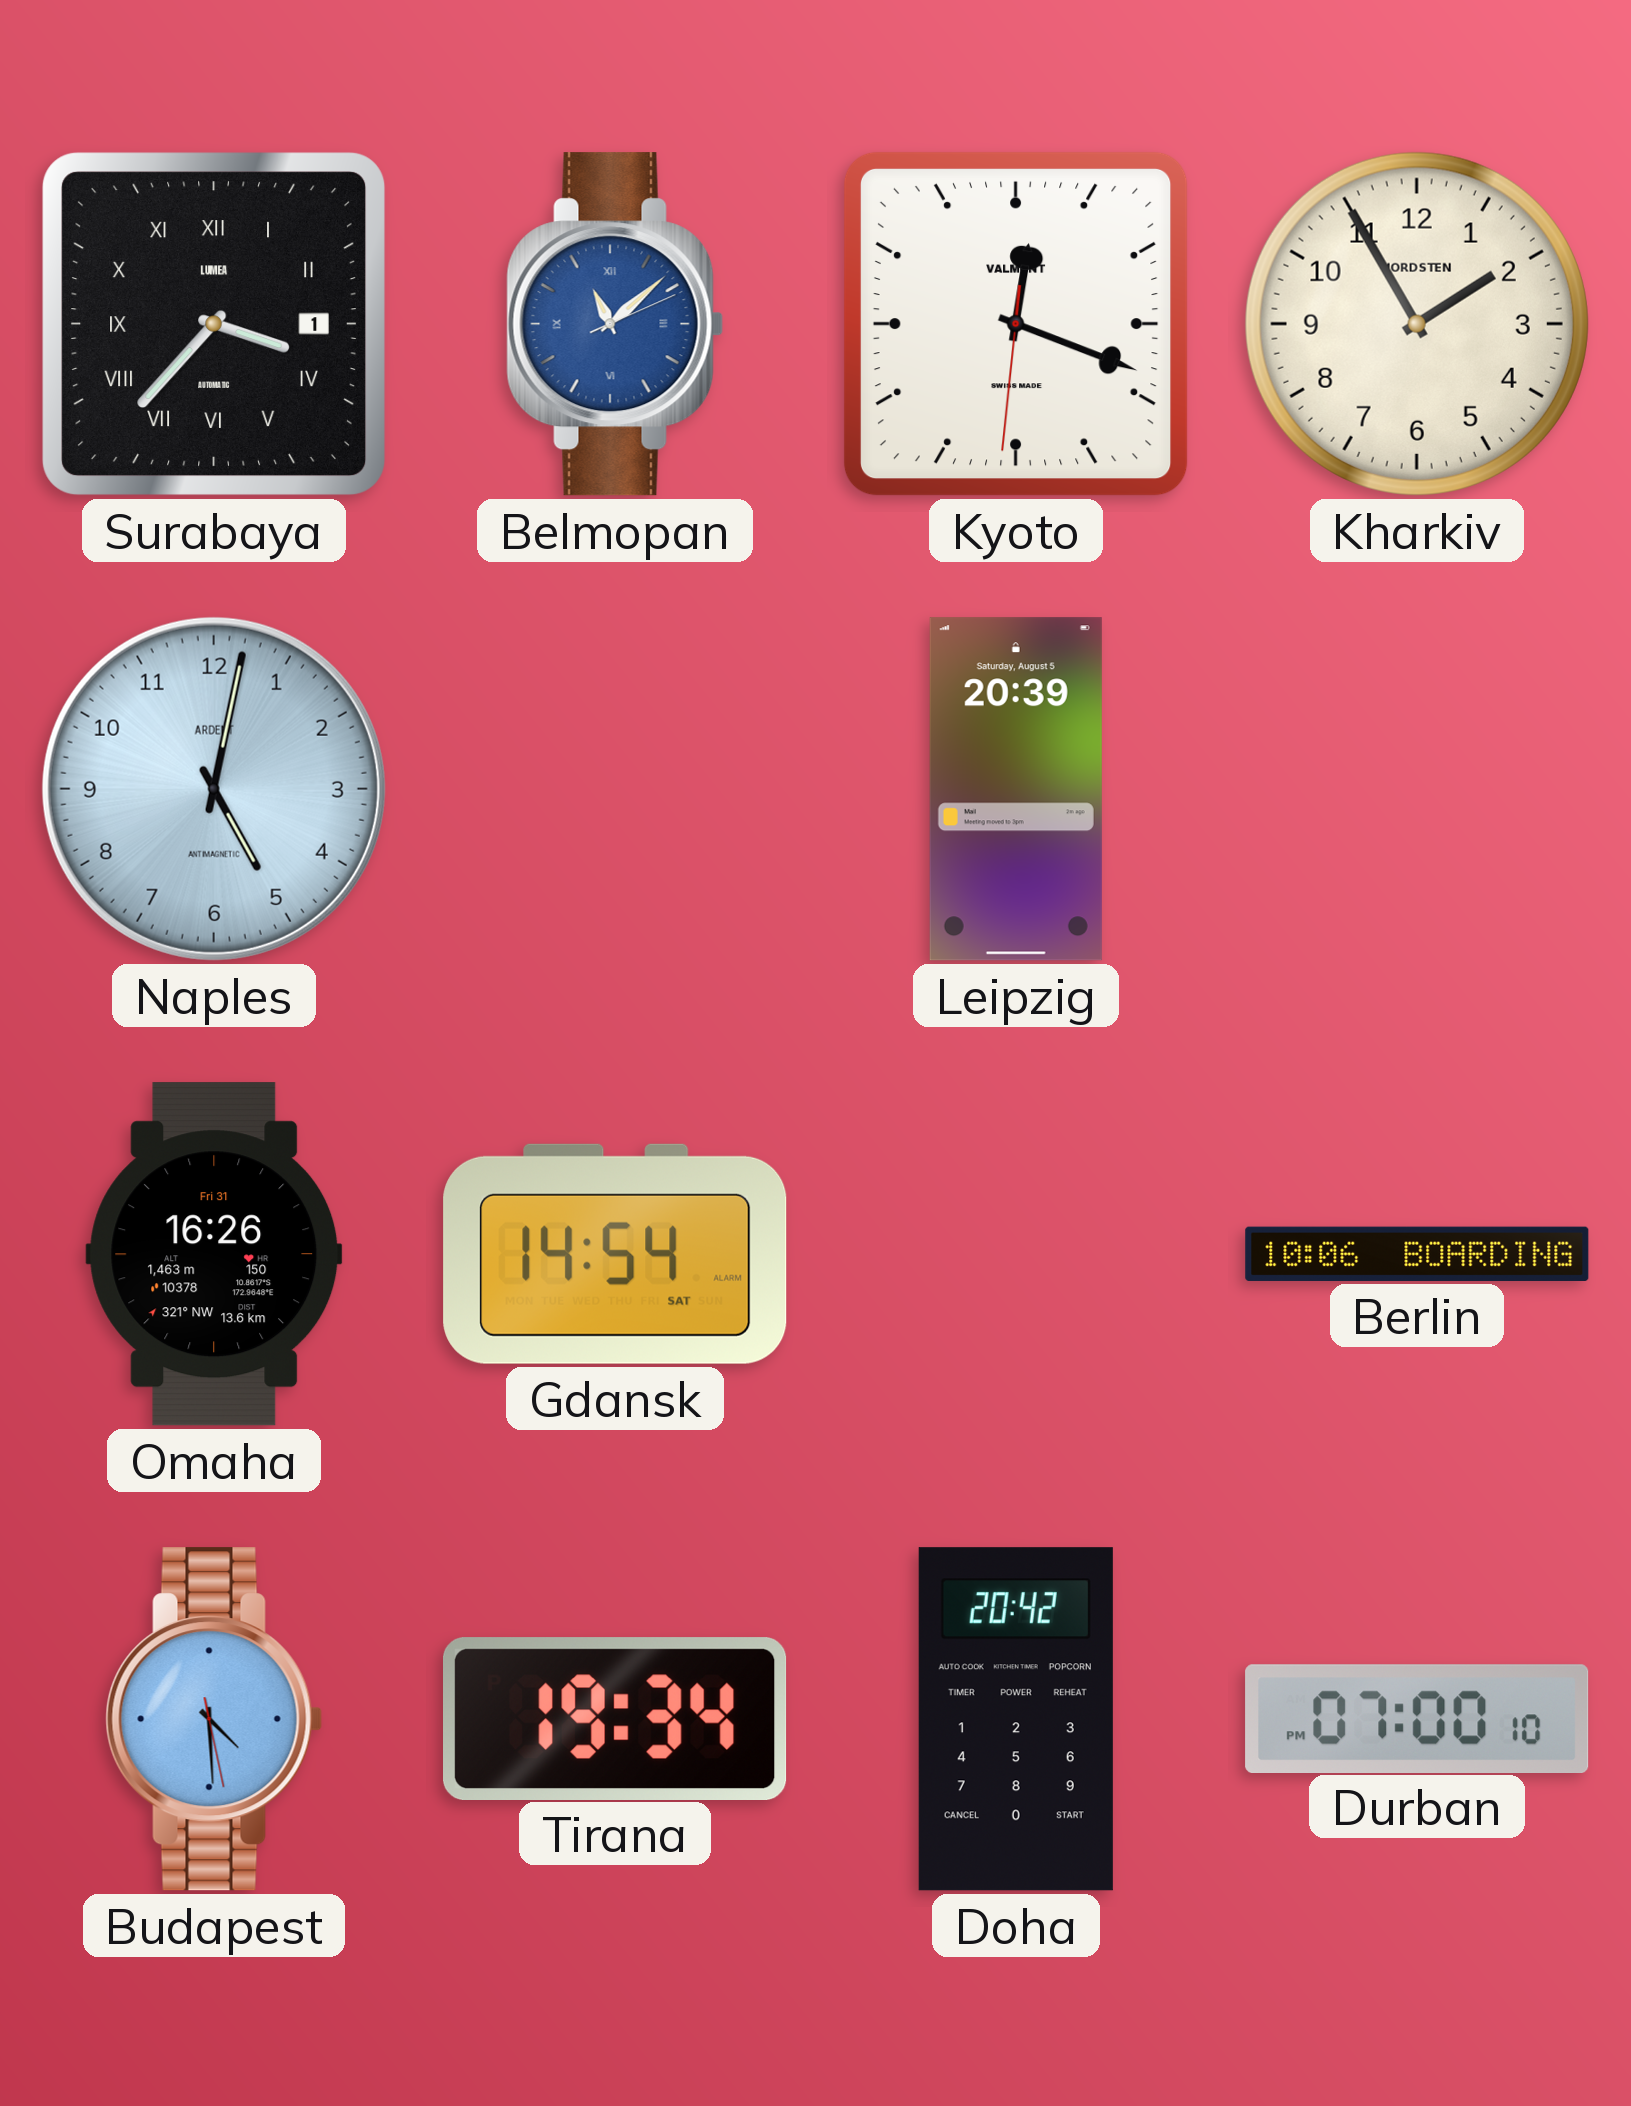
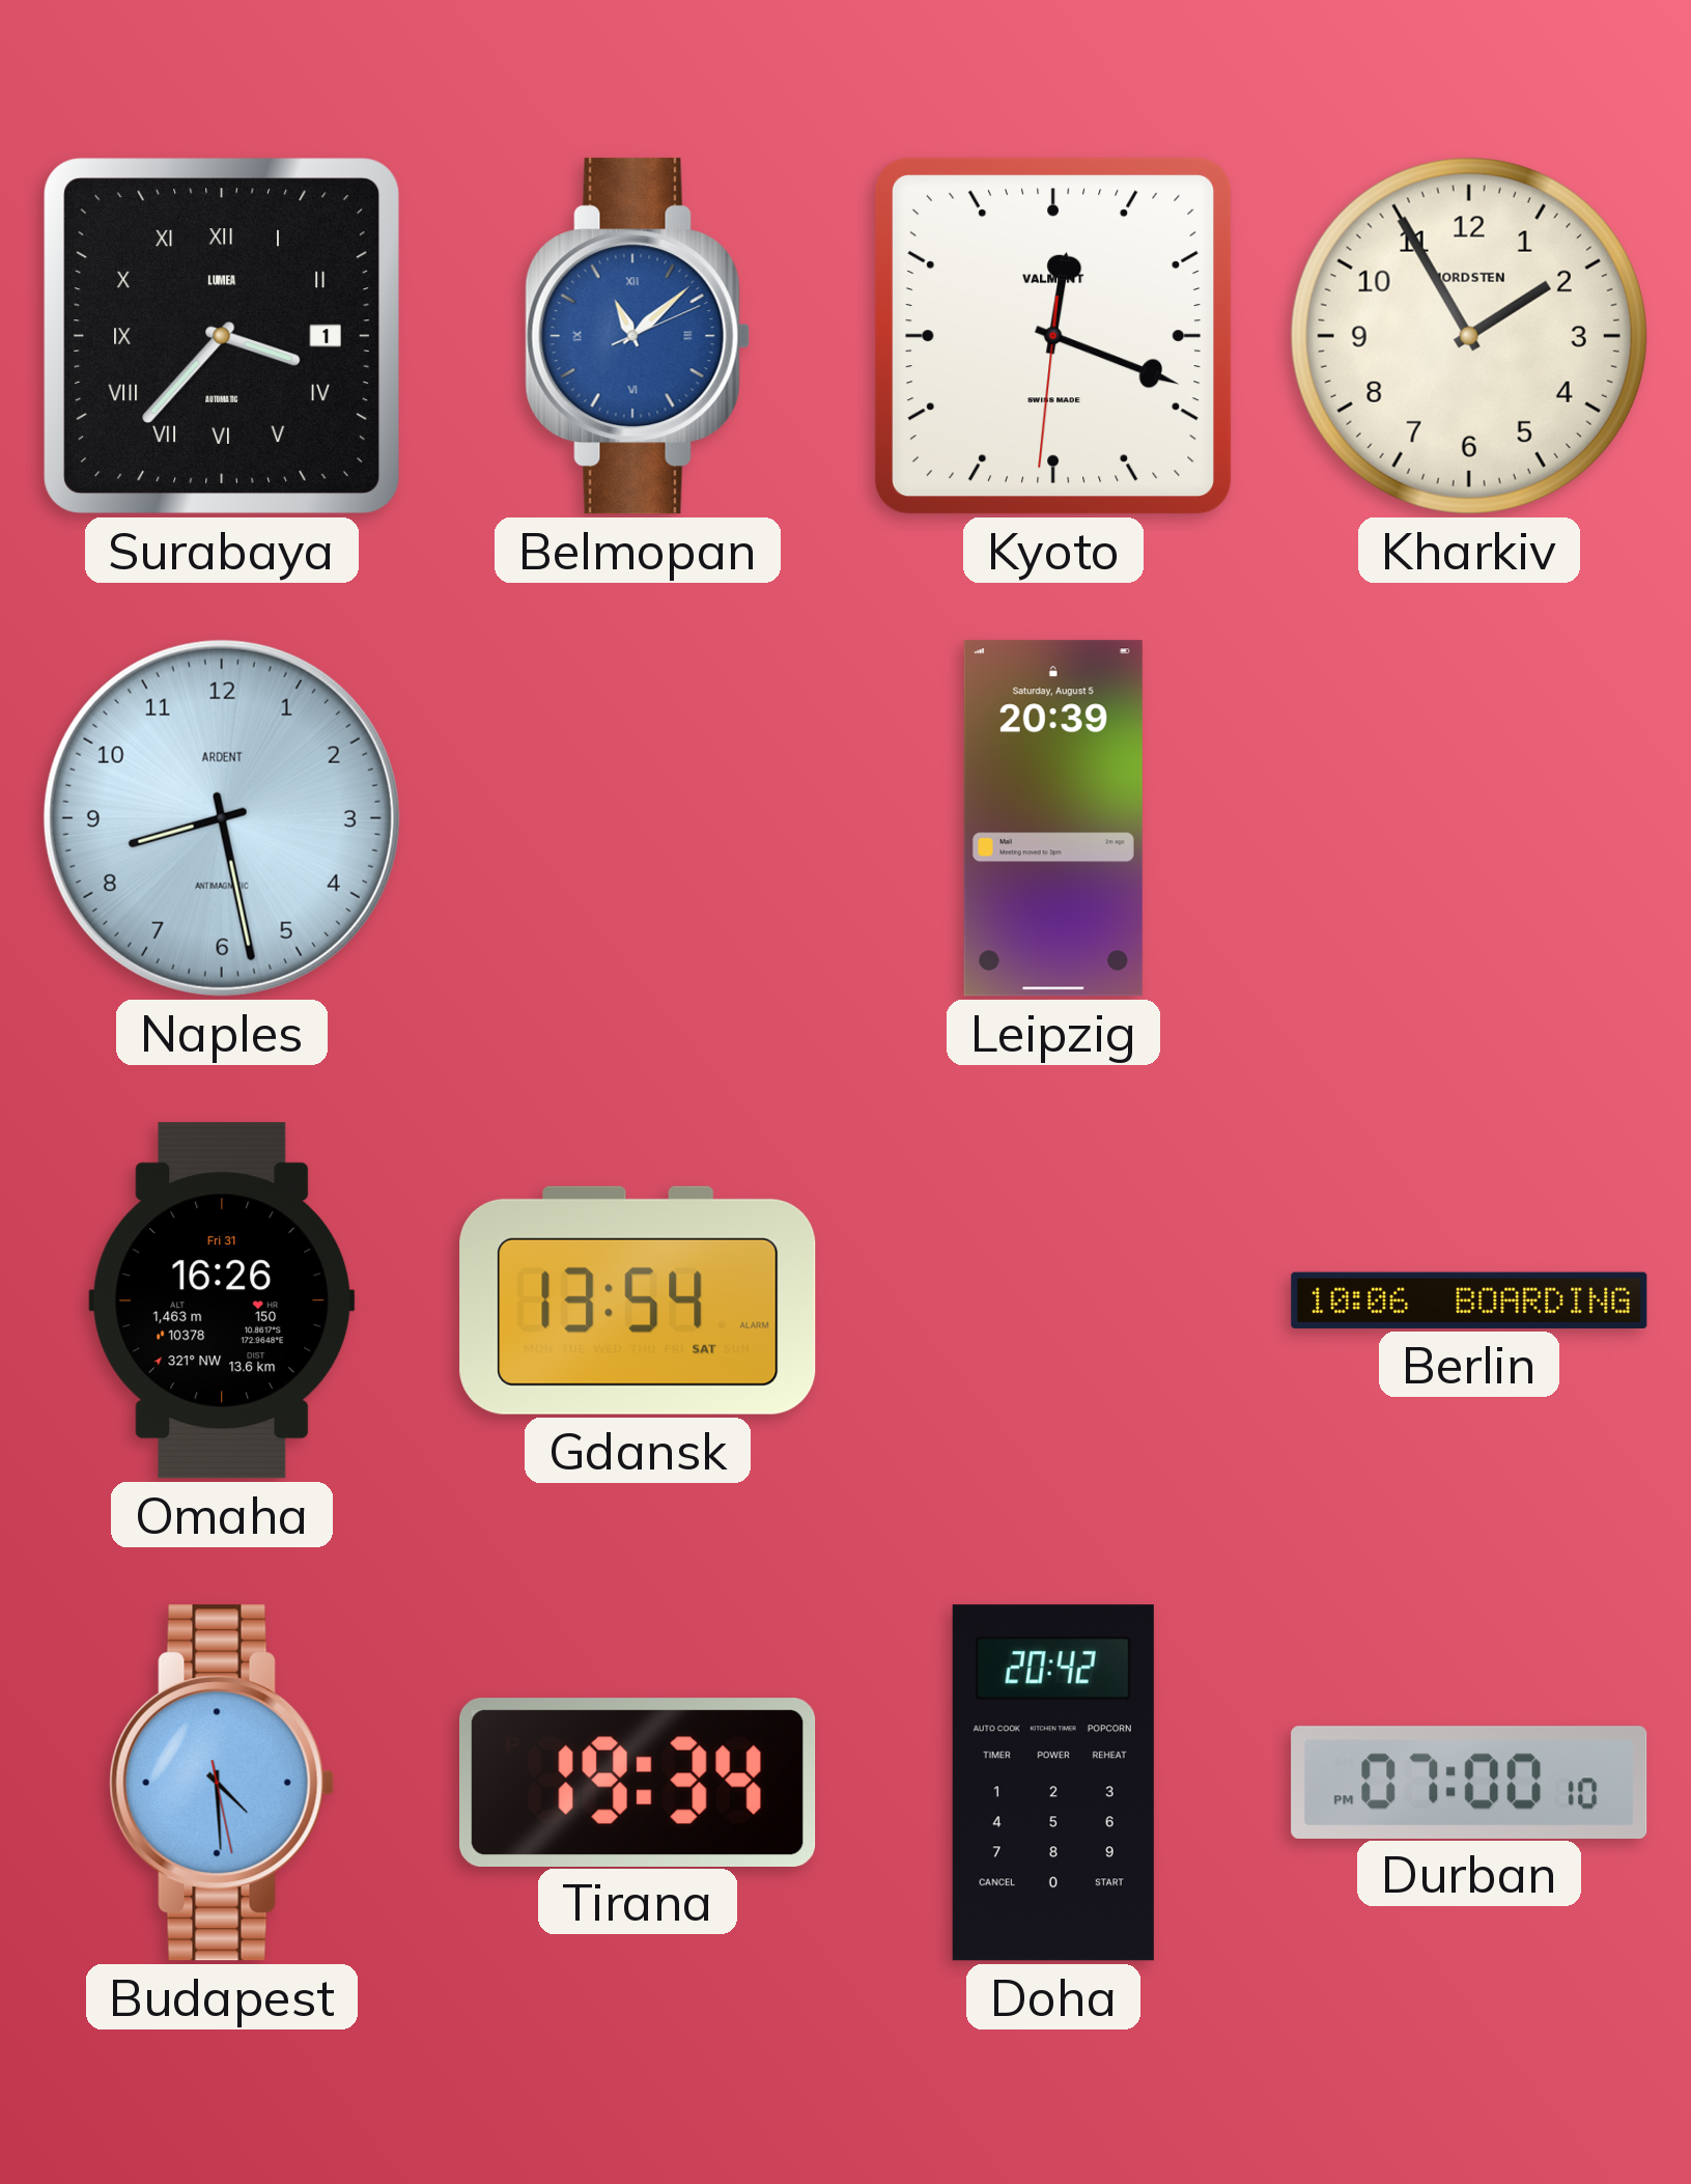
Naples: 5:02 -> 8:28 (222, 818)
Gdansk: 14:54 -> 13:54 (638, 1300)
